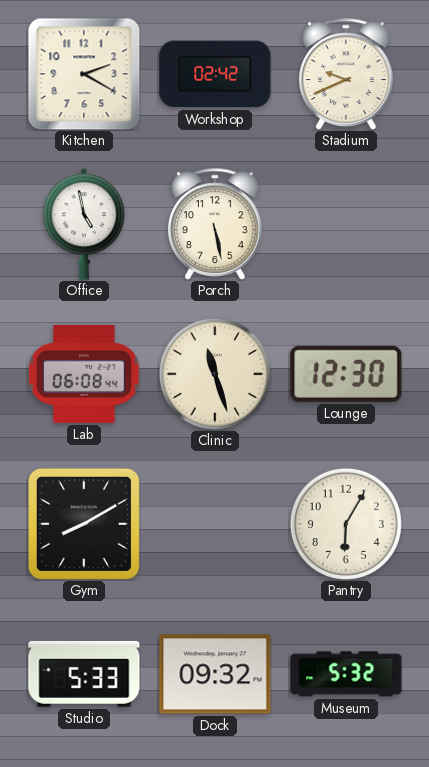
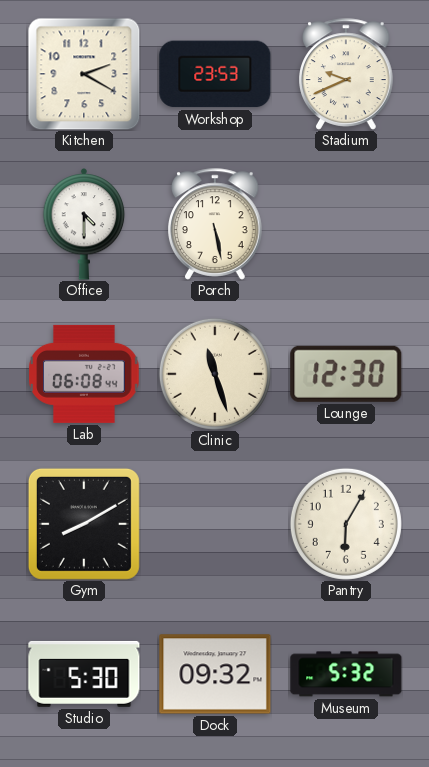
Workshop: 02:42 -> 23:53 (215, 74)
Office: 4:58 -> 4:30 (84, 225)
Studio: 5:33 -> 5:30 (84, 674)
